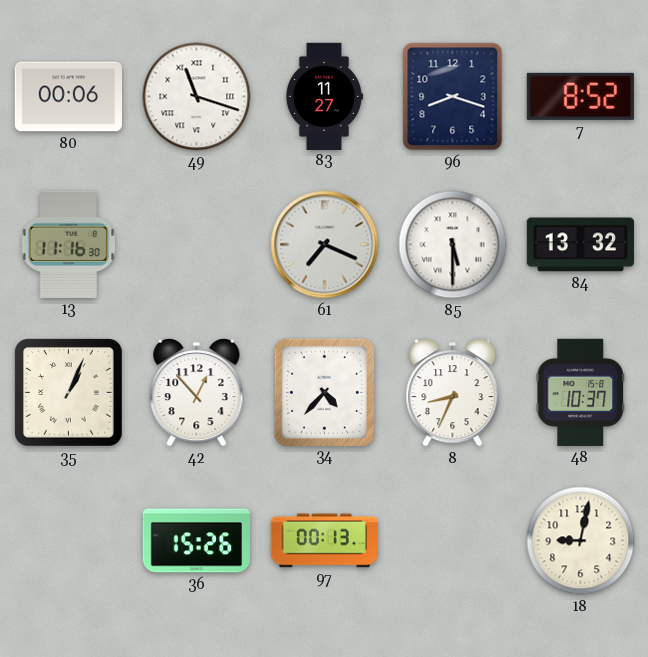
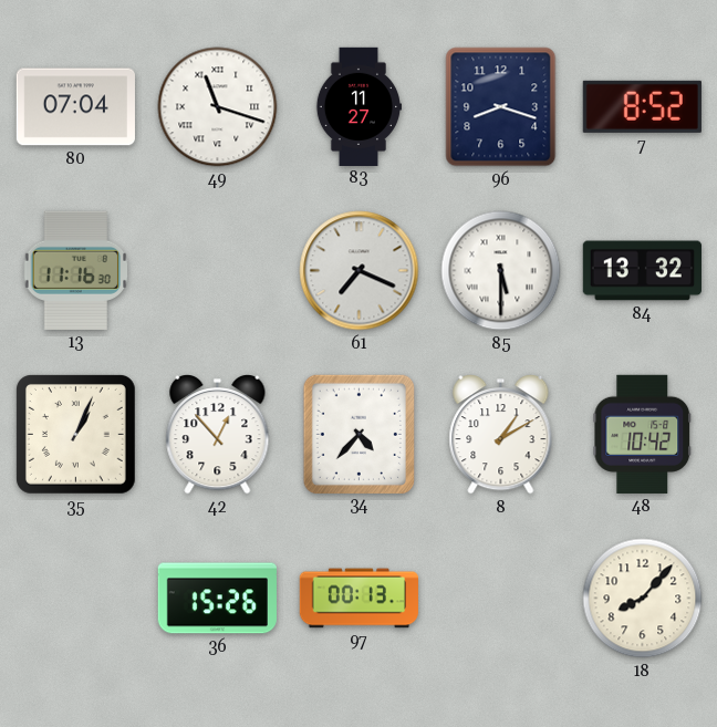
80: 00:06 -> 07:04 (75, 107)
8: 8:34 -> 1:10 (501, 434)
48: 10:37 -> 10:42 (643, 434)
18: 9:02 -> 8:07 (643, 599)
